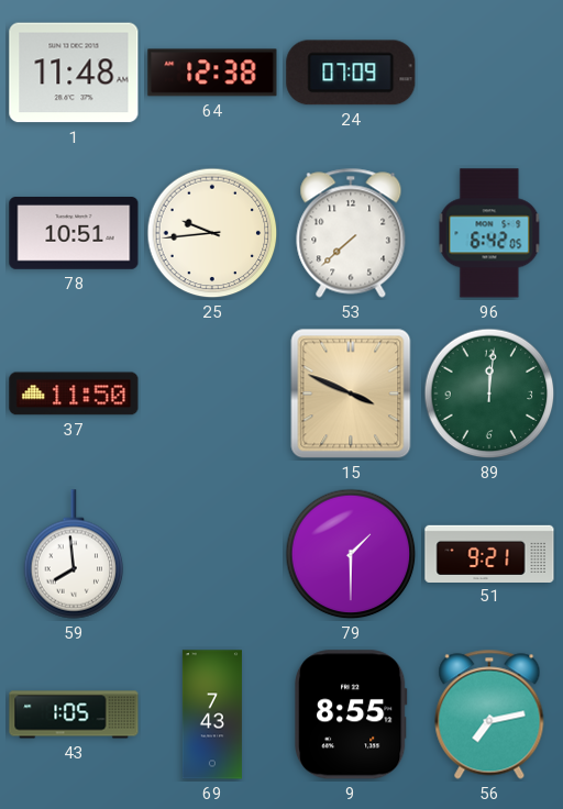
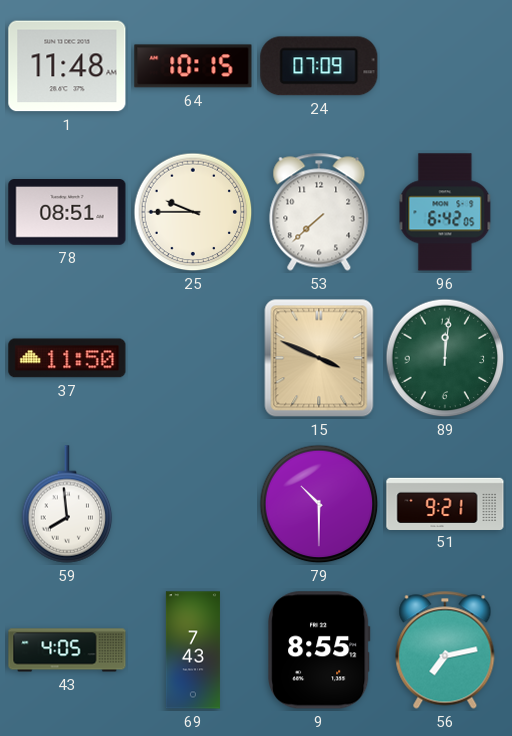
64: 12:38 -> 10:15 (193, 66)
78: 10:51 -> 08:51 (67, 213)
25: 9:44 -> 9:45 (193, 212)
79: 1:30 -> 10:30 (319, 504)
43: 1:05 -> 4:05 (67, 650)
